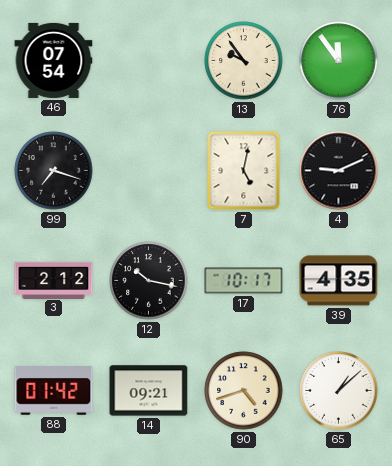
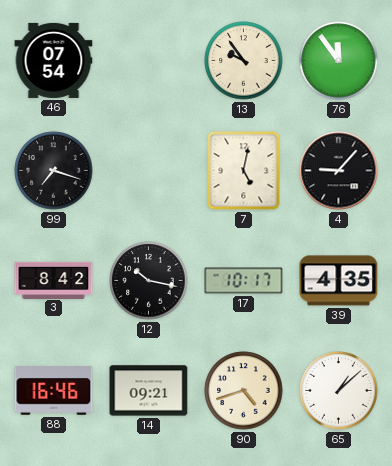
4: 9:11 -> 9:07 (339, 171)
3: 2:12 -> 8:42 (54, 280)
88: 01:42 -> 16:46 (54, 391)
